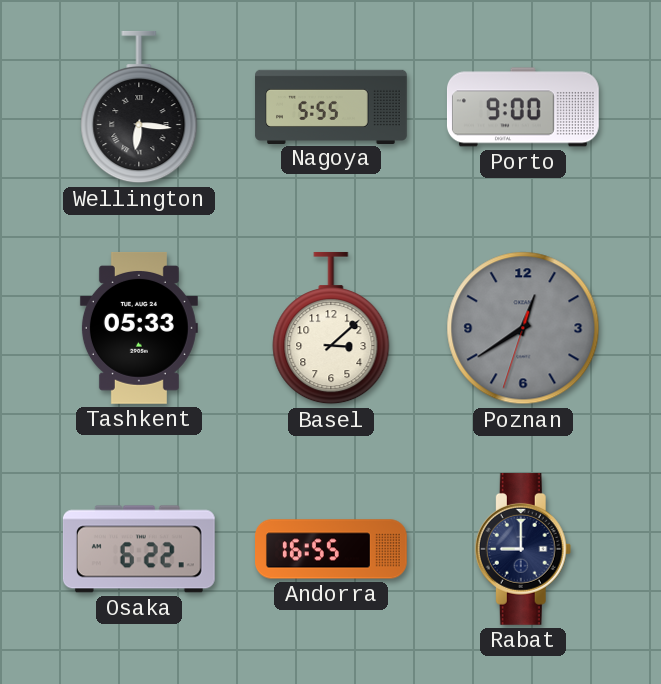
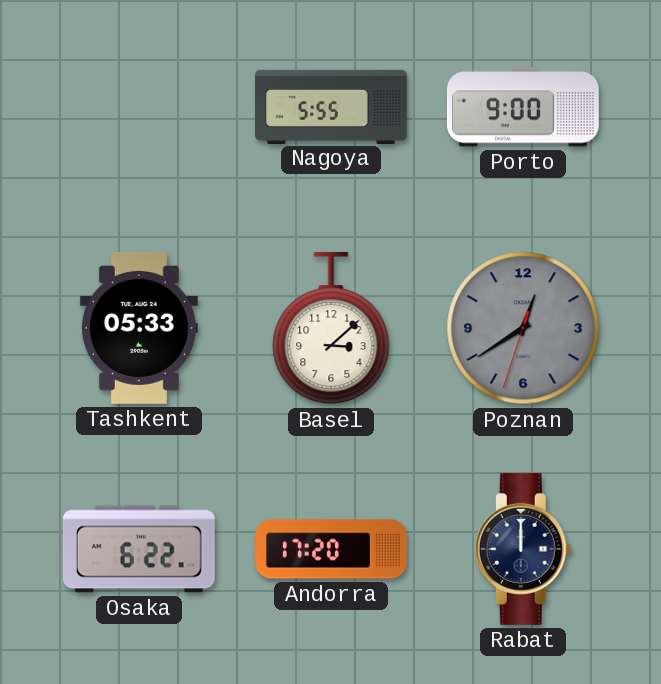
Wellington: 6:16 -> none (139, 107)
Andorra: 16:55 -> 17:20 (332, 549)
Rabat: 9:00 -> 12:00 (523, 549)
